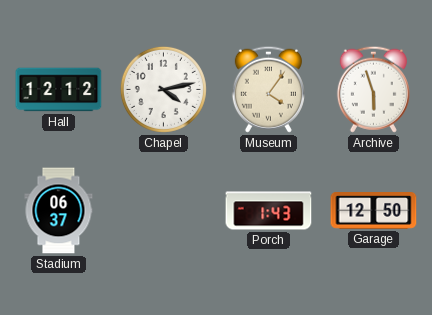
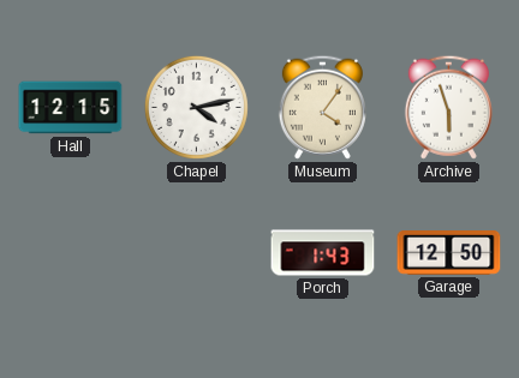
Hall: 12:12 -> 12:15 (71, 108)
Stadium: 06:37 -> none (59, 211)
